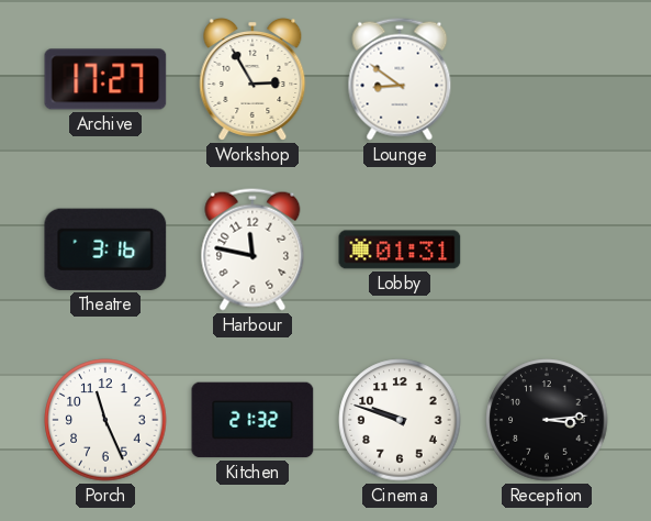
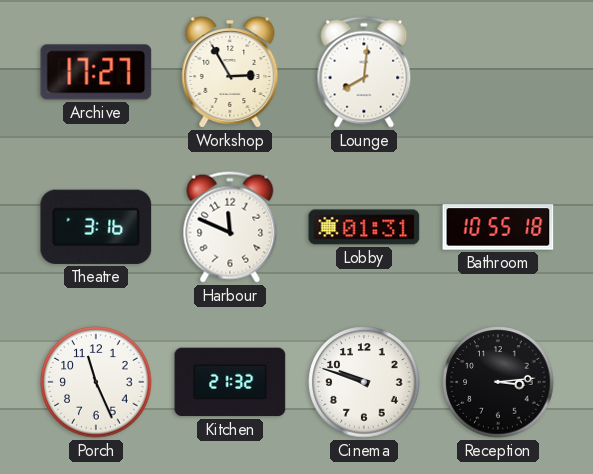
Lounge: 8:51 -> 8:01 (364, 72)
Harbour: 11:47 -> 11:49 (230, 227)
Bathroom: none -> 10:55 (498, 227)
